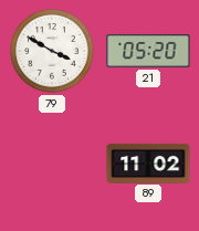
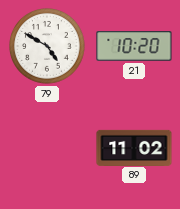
79: 3:50 -> 4:50 (48, 47)
21: 05:20 -> 10:20 (134, 46)
